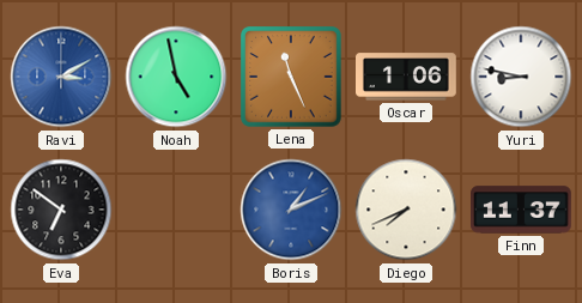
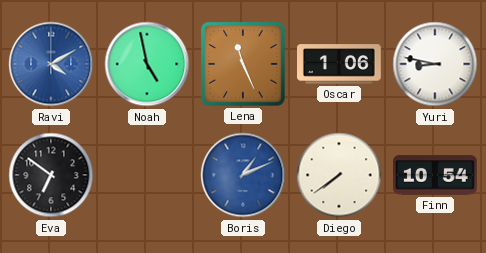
Ravi: 3:10 -> 4:10 (51, 64)
Diego: 7:41 -> 7:39 (339, 175)
Finn: 11:37 -> 10:54 (436, 175)
